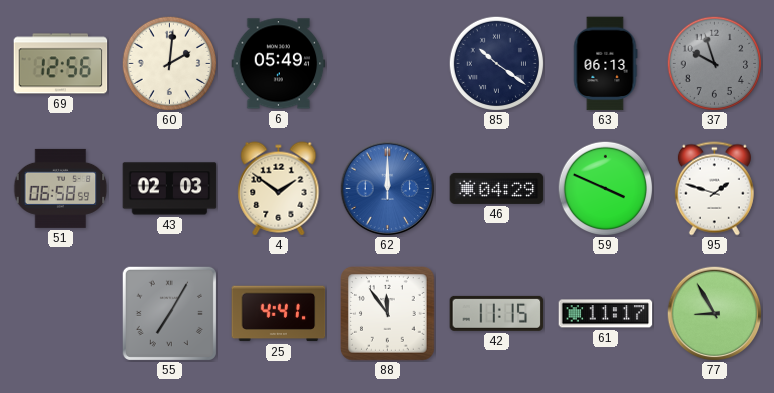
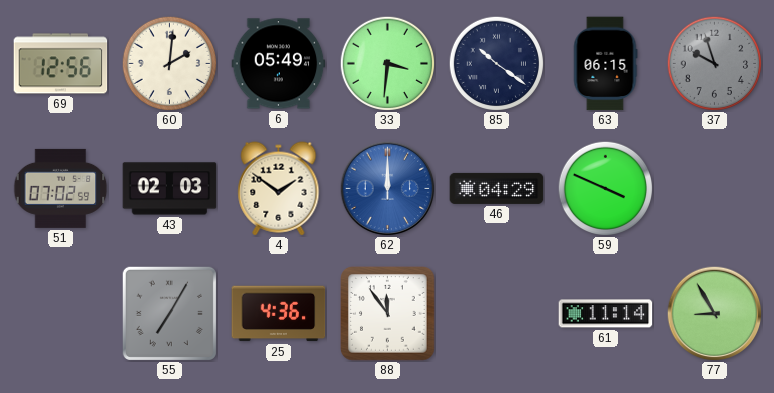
33: none -> 3:31 (387, 63)
63: 06:13 -> 06:15 (605, 64)
51: 06:58 -> 07:02 (61, 188)
95: 1:48 -> none (714, 189)
25: 4:41 -> 4:36 (279, 314)
42: 11:15 -> none (497, 313)
61: 11:17 -> 11:14 (606, 314)
